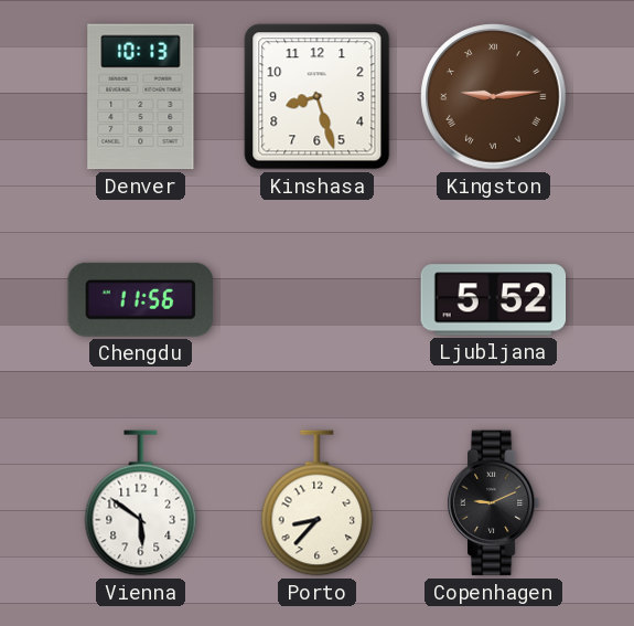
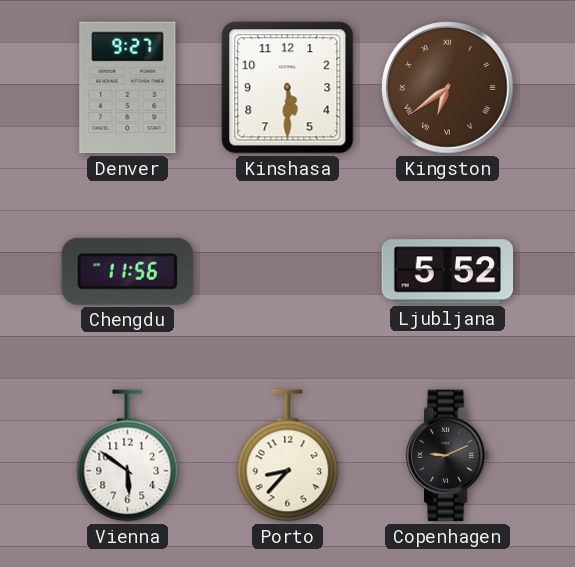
Denver: 10:13 -> 9:27 (128, 88)
Kinshasa: 8:27 -> 5:30 (288, 88)
Kingston: 9:14 -> 6:39 (448, 88)
